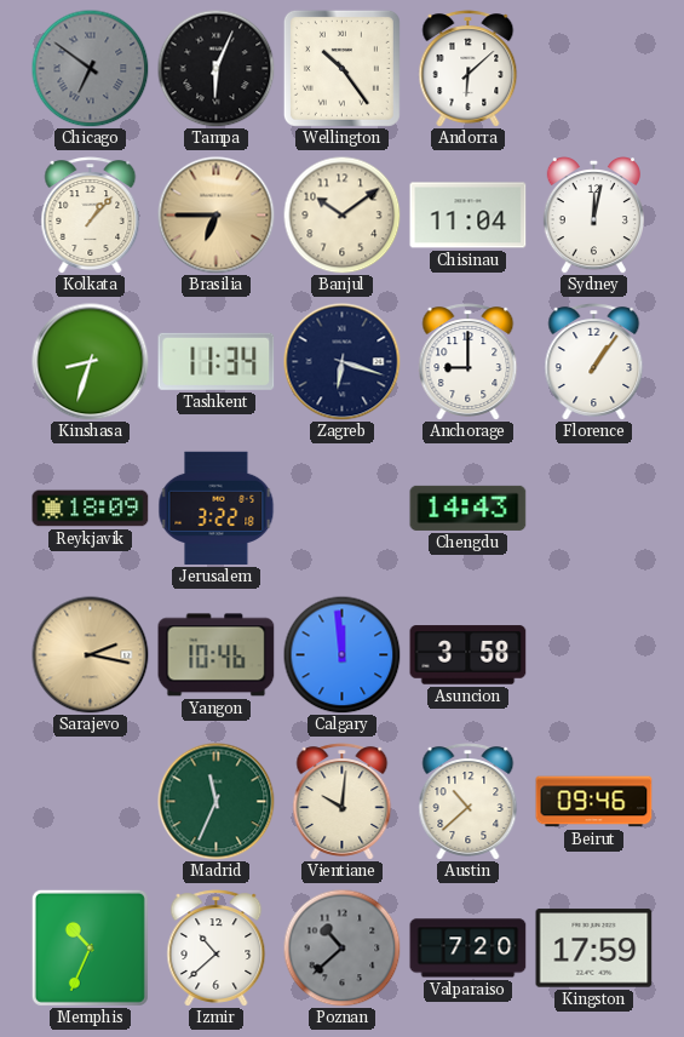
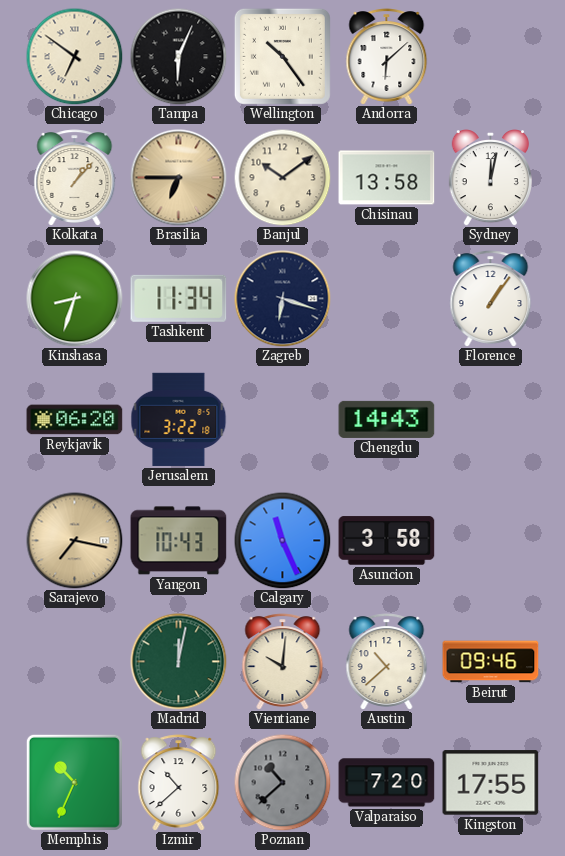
Chicago dial: grey -> cream (74, 56)
Chisinau: 11:04 -> 13:58 (387, 178)
Anchorage: 9:00 -> none (469, 362)
Reykjavik: 18:09 -> 06:20 (75, 420)
Sarajevo: 2:17 -> 7:17 (75, 541)
Yangon: 10:46 -> 10:43 (179, 541)
Calgary: 11:59 -> 11:26 (282, 540)
Madrid: 11:34 -> 12:02 (179, 662)
Kingston: 17:59 -> 17:55 (491, 783)
